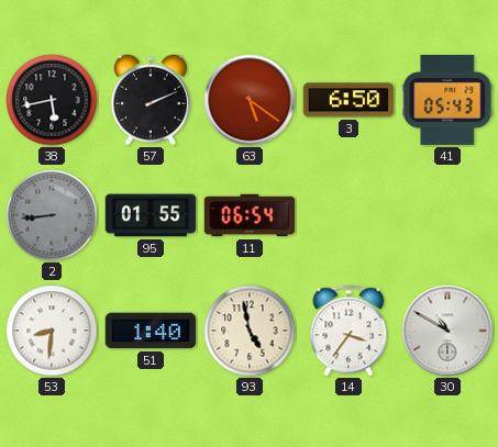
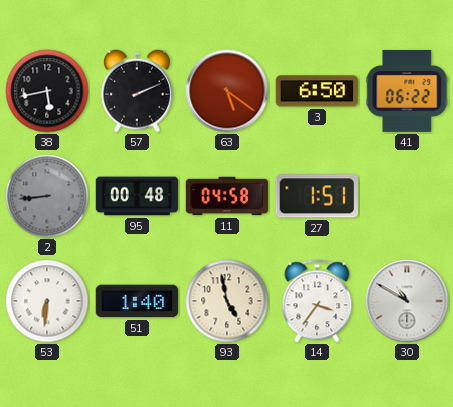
41: 05:43 -> 06:22 (407, 91)
95: 01:55 -> 00:48 (137, 196)
11: 06:54 -> 04:58 (227, 196)
27: none -> 1:51 (316, 196)
53: 8:31 -> 6:31 (47, 301)
